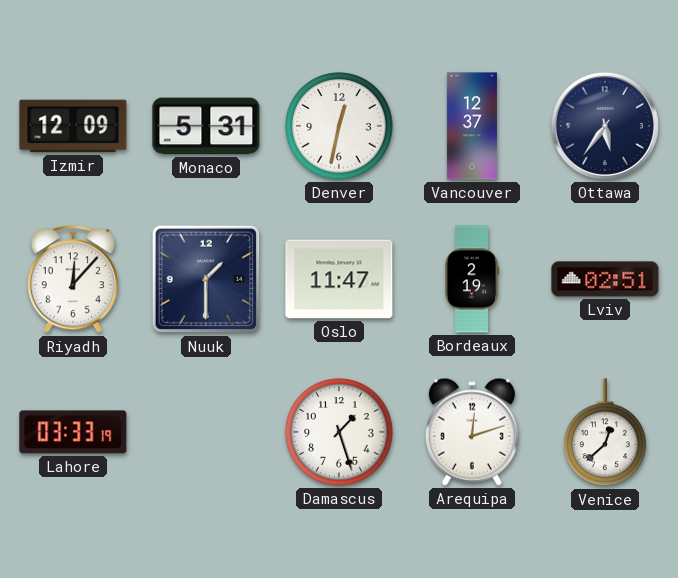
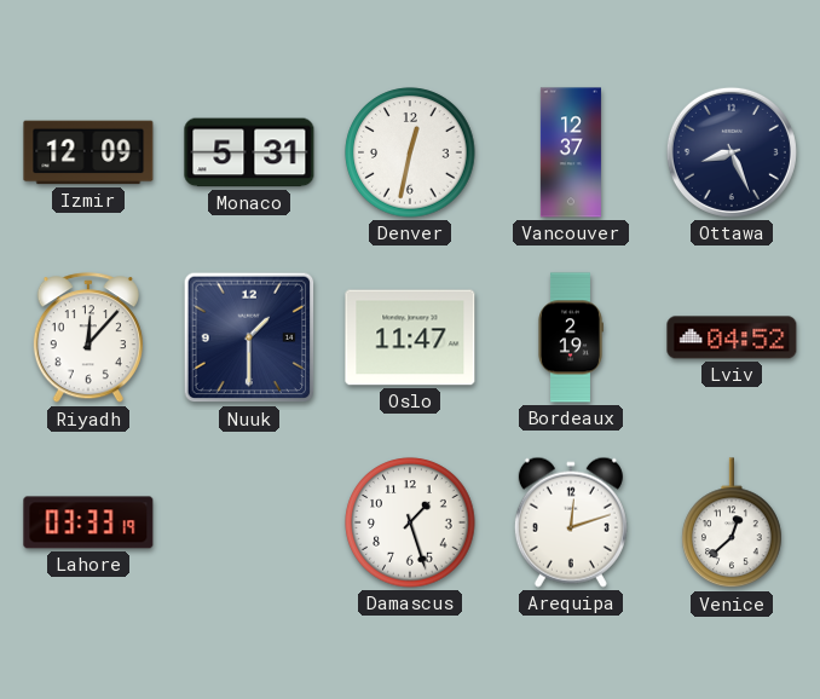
Ottawa: 5:36 -> 8:26 (732, 152)
Lviv: 02:51 -> 04:52 (732, 337)
